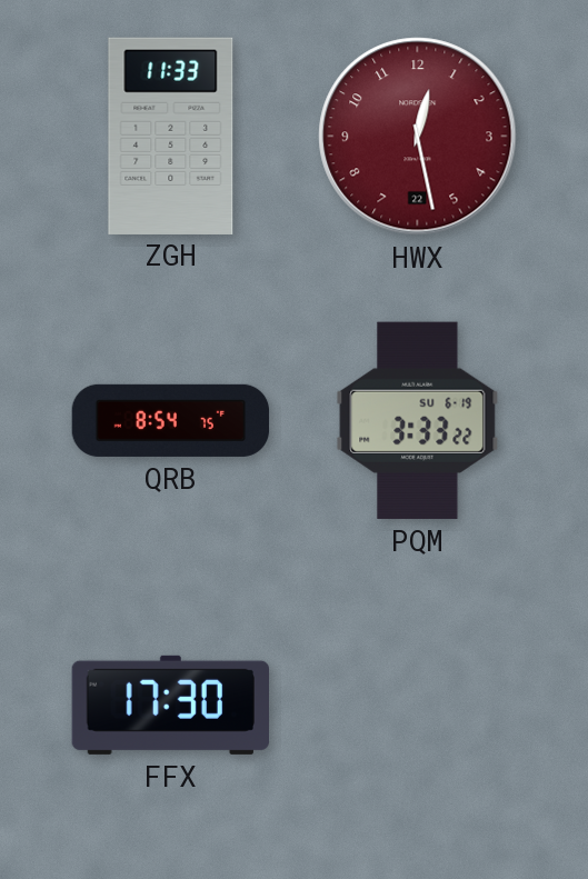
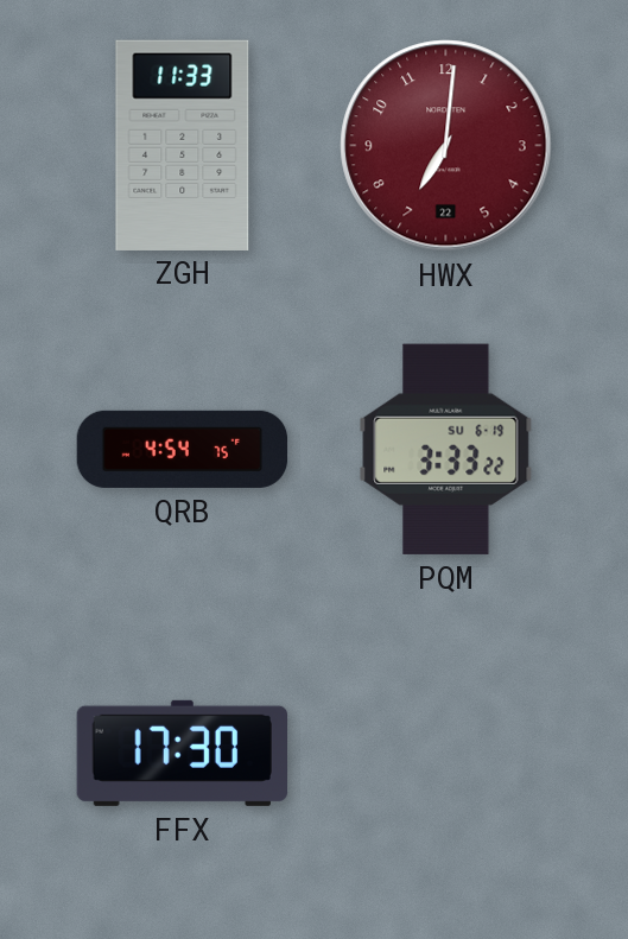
HWX: 12:28 -> 7:01 (446, 146)
QRB: 8:54 -> 4:54 (183, 449)
